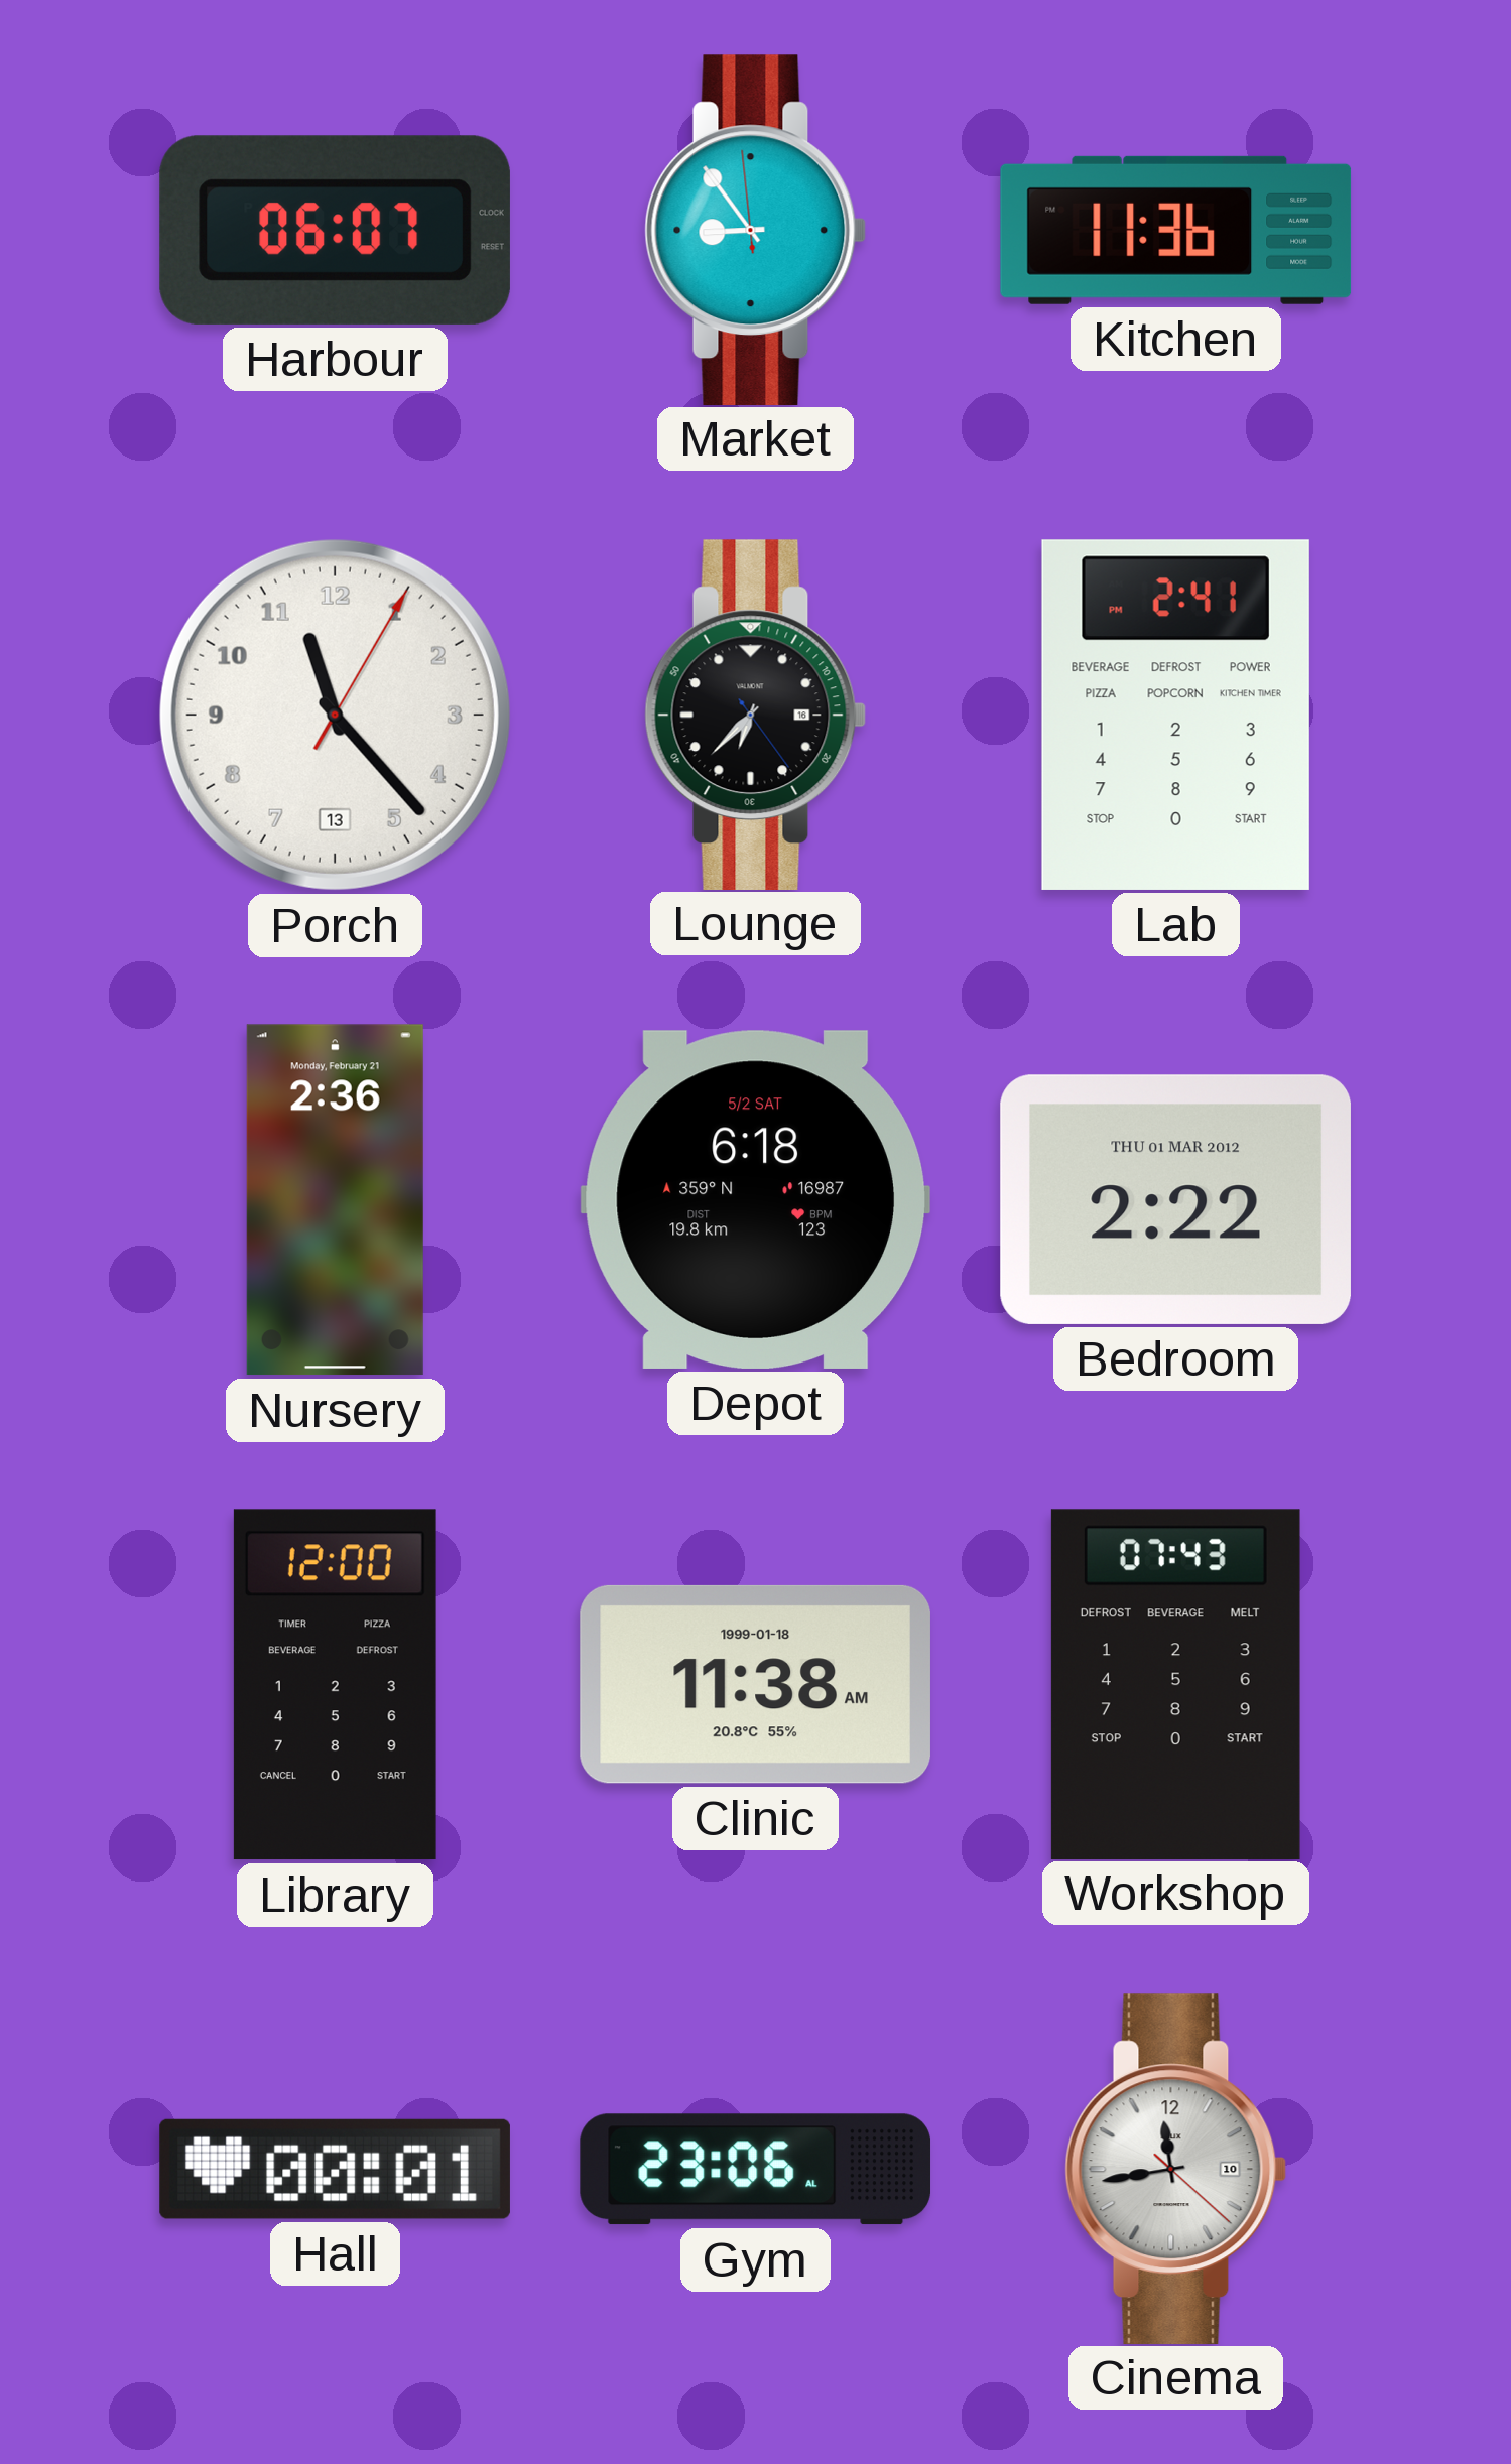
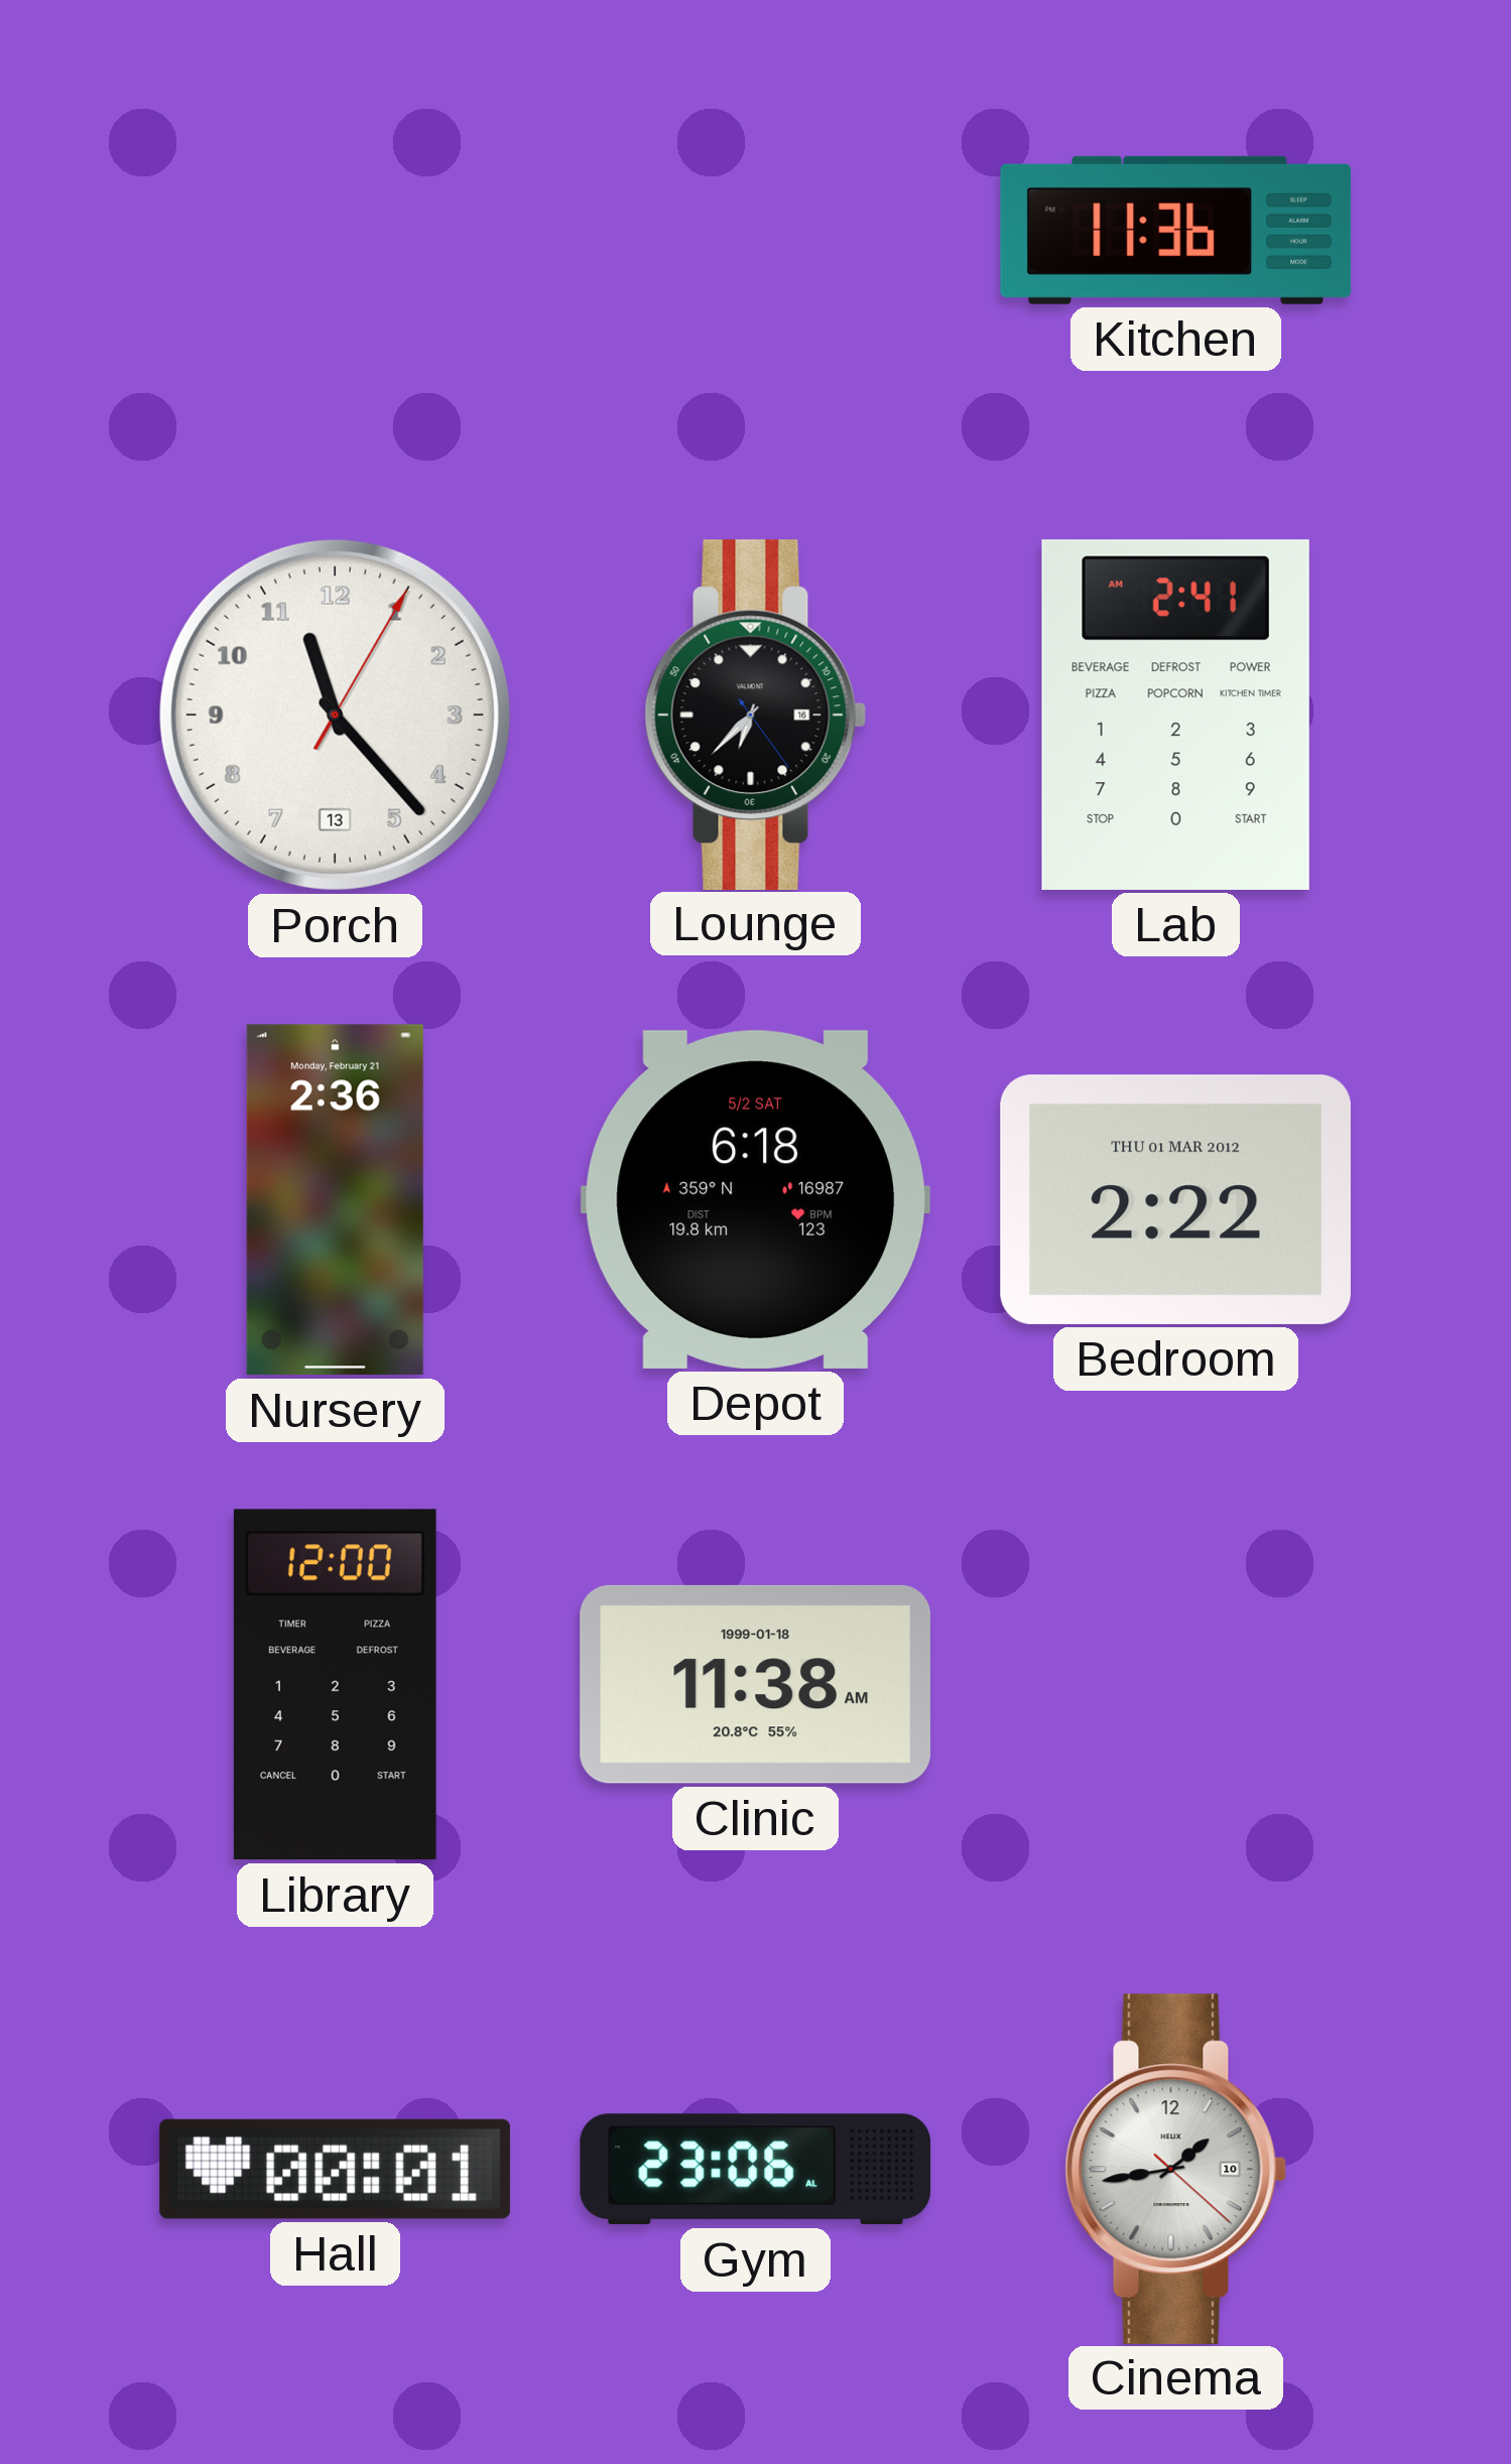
Harbour: 06:07 -> none (335, 230)
Market: 8:53 -> none (756, 230)
Lab: 2:41 PM -> 2:41 AM (1175, 715)
Workshop: 07:43 -> none (1175, 1684)
Cinema: 11:43 -> 1:43 (1176, 2169)
